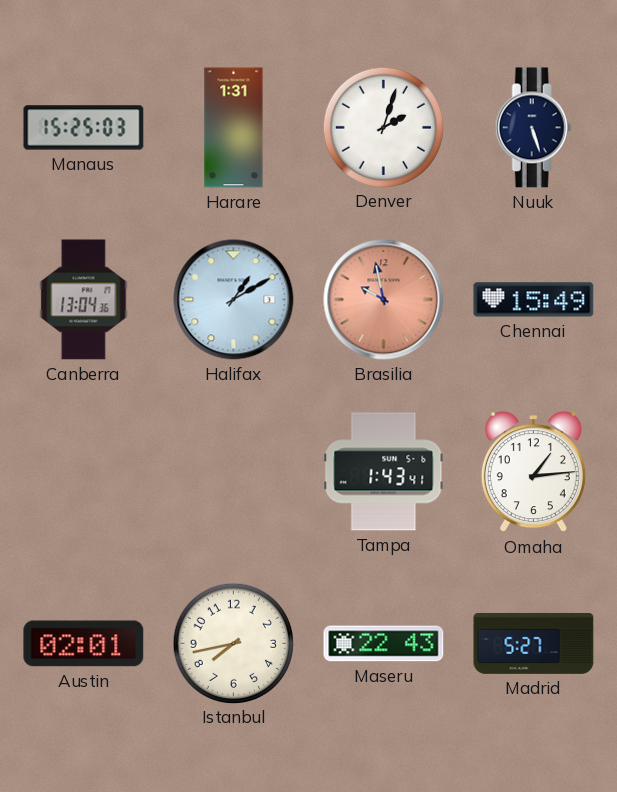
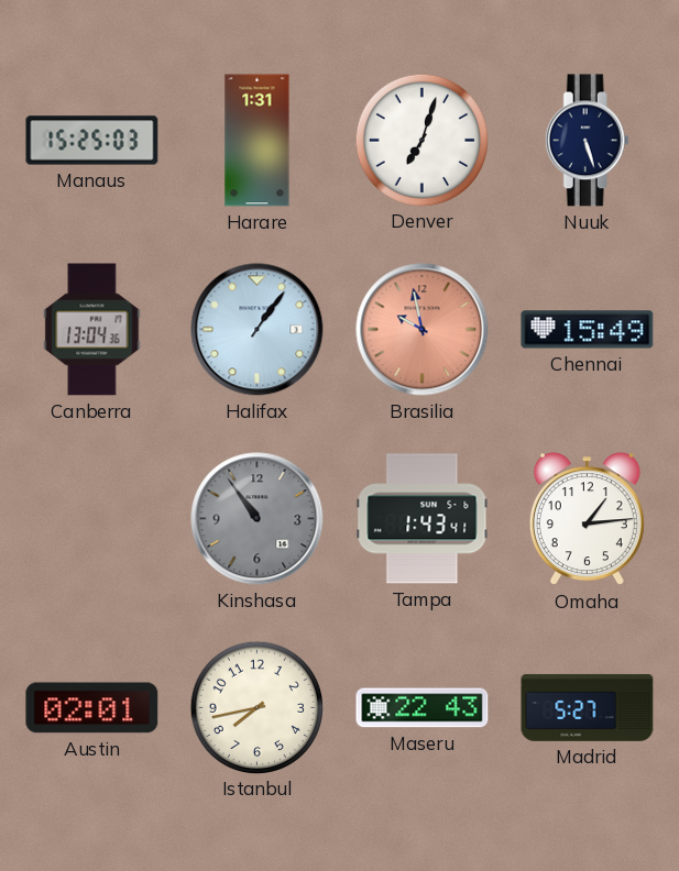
Denver: 2:03 -> 7:03 (421, 140)
Halifax: 1:10 -> 1:06 (258, 330)
Kinshasa: none -> 10:54 (258, 519)
